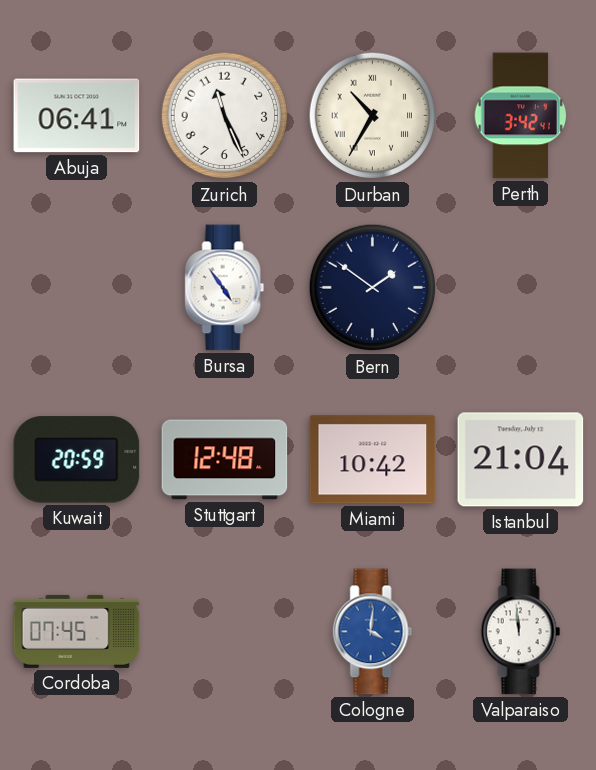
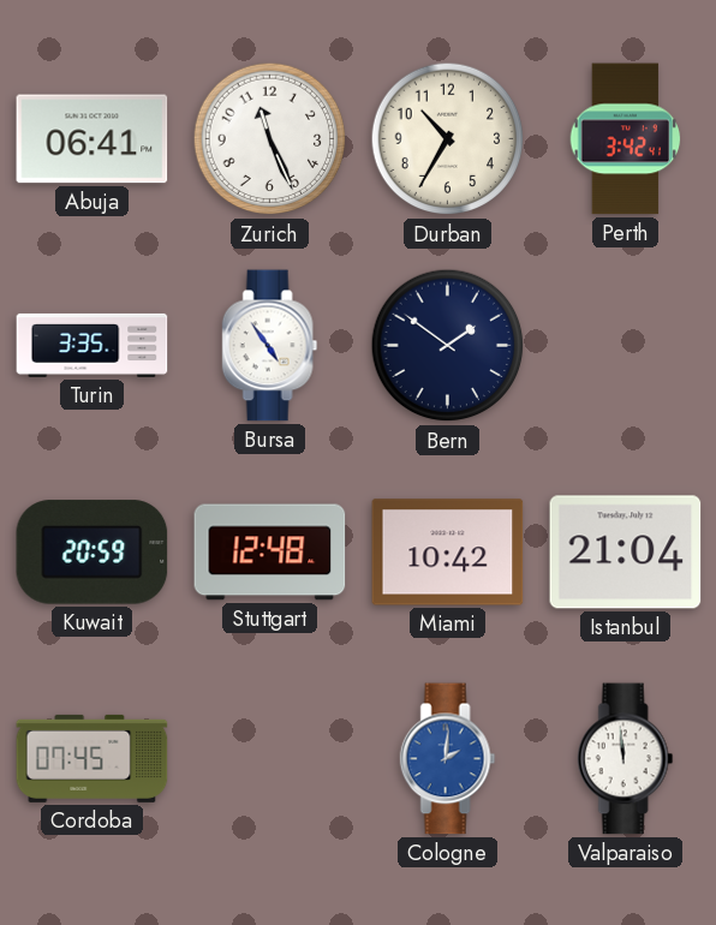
Durban numerals: Roman -> Arabic (448, 139)
Turin: none -> 3:35 (93, 345)
Cologne: 4:01 -> 2:01 (448, 759)
